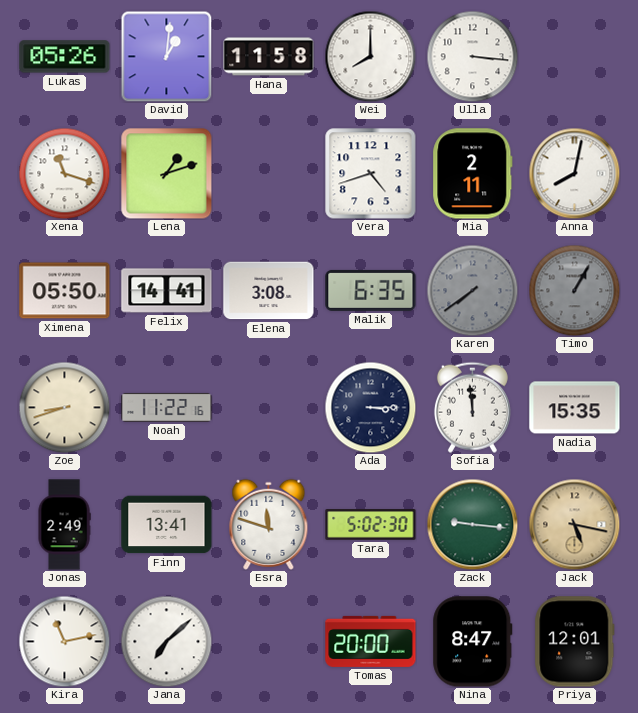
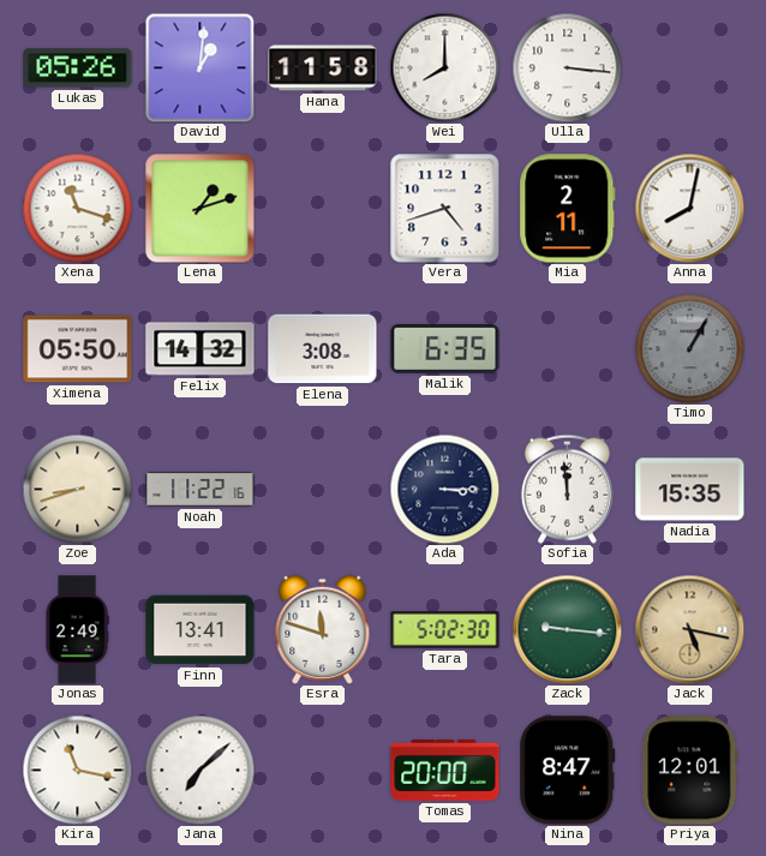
Felix: 14:41 -> 14:32 (201, 349)
Karen: 7:39 -> none (472, 290)
Kira: 11:13 -> 11:17 (77, 770)
